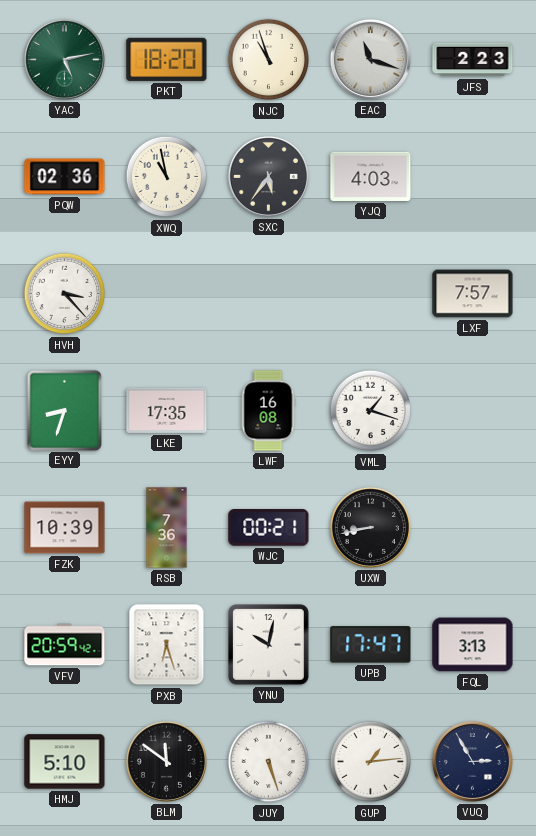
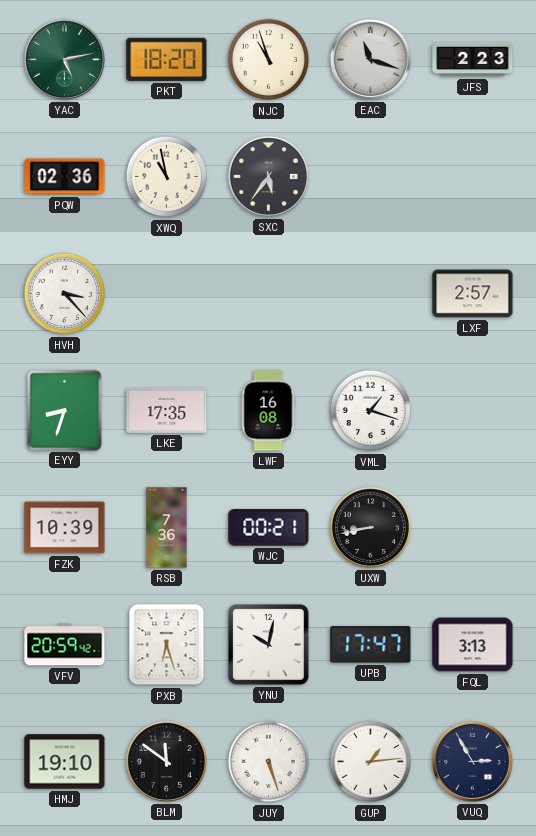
YJQ: 4:03 -> none (371, 176)
LXF: 7:57 -> 2:57 (473, 294)
HMJ: 5:10 -> 19:10 (65, 762)
